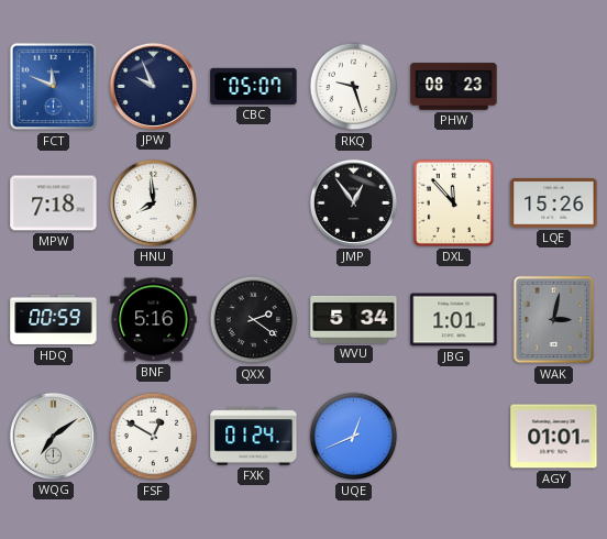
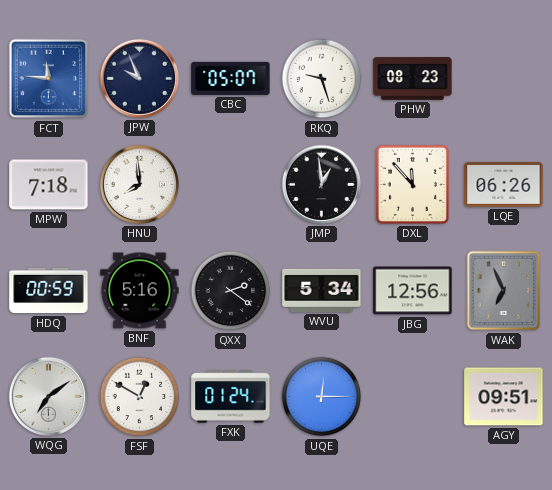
FCT: 11:49 -> 11:46 (49, 79)
JMP: 12:54 -> 12:59 (321, 184)
LQE: 15:26 -> 06:26 (504, 184)
JBG: 1:01 -> 12:56 (413, 291)
WAK: 3:02 -> 6:56 (504, 291)
UQE: 12:41 -> 12:15 (322, 397)
AGY: 01:01 -> 09:51 (504, 397)
